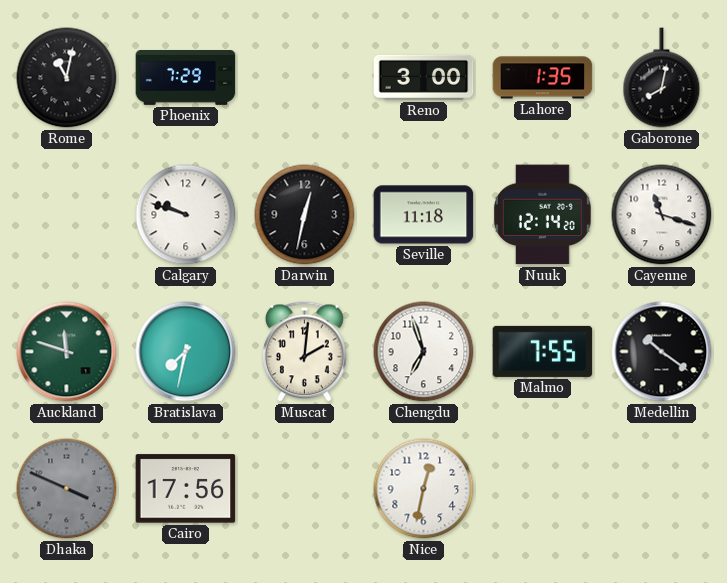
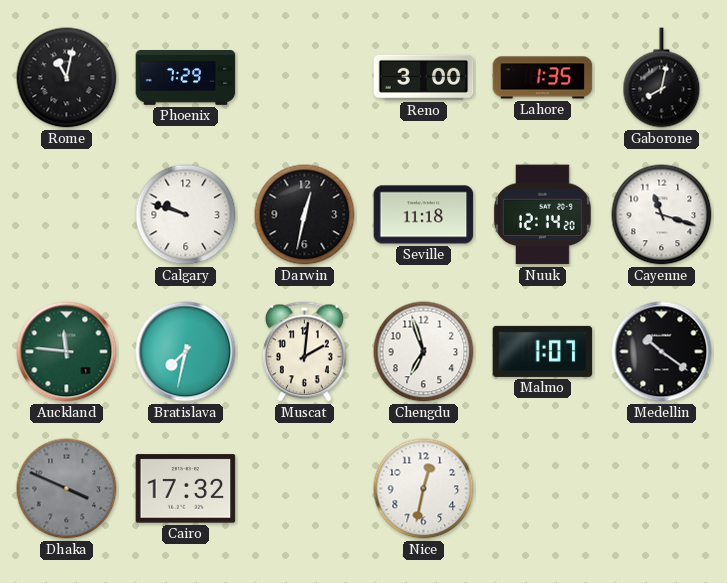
Auckland: 11:48 -> 11:46 (67, 352)
Malmo: 7:55 -> 1:07 (543, 351)
Cairo: 17:56 -> 17:32 (186, 489)
